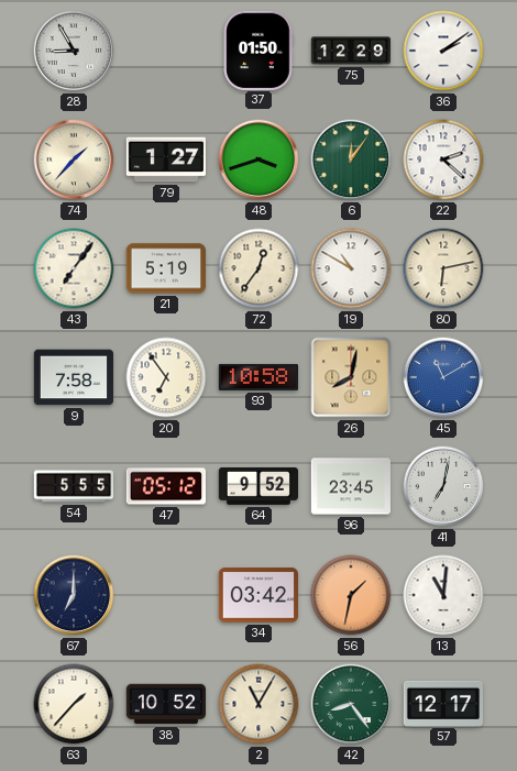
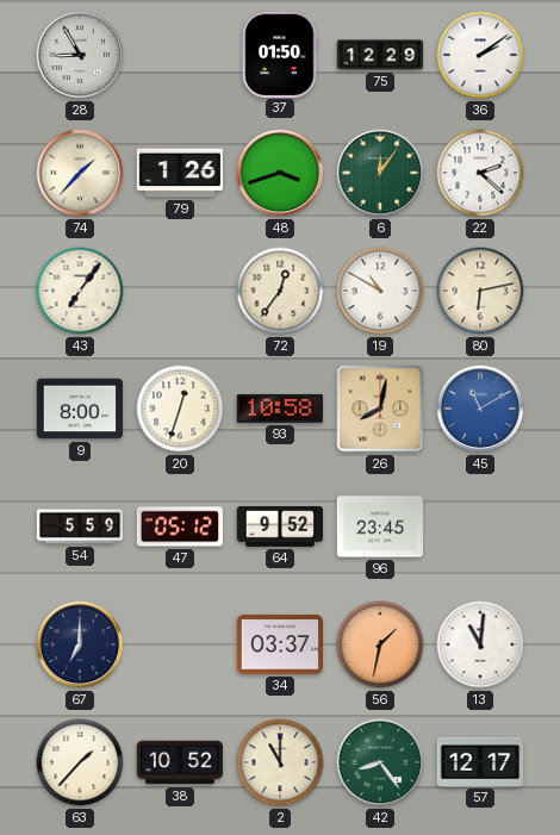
79: 1:27 -> 1:26 (179, 173)
21: 5:19 -> none (165, 268)
9: 7:58 -> 8:00 (80, 409)
20: 6:54 -> 12:33 (180, 409)
54: 5:55 -> 5:59 (80, 526)
41: 7:02 -> none (443, 486)
34: 03:42 -> 03:37 (280, 644)
2: 11:05 -> 11:00 (280, 762)
